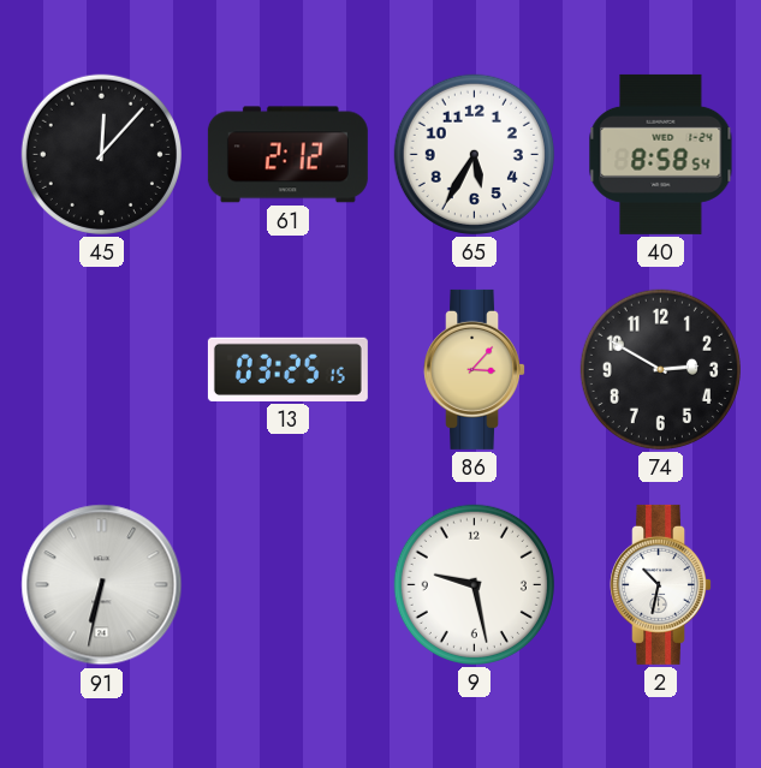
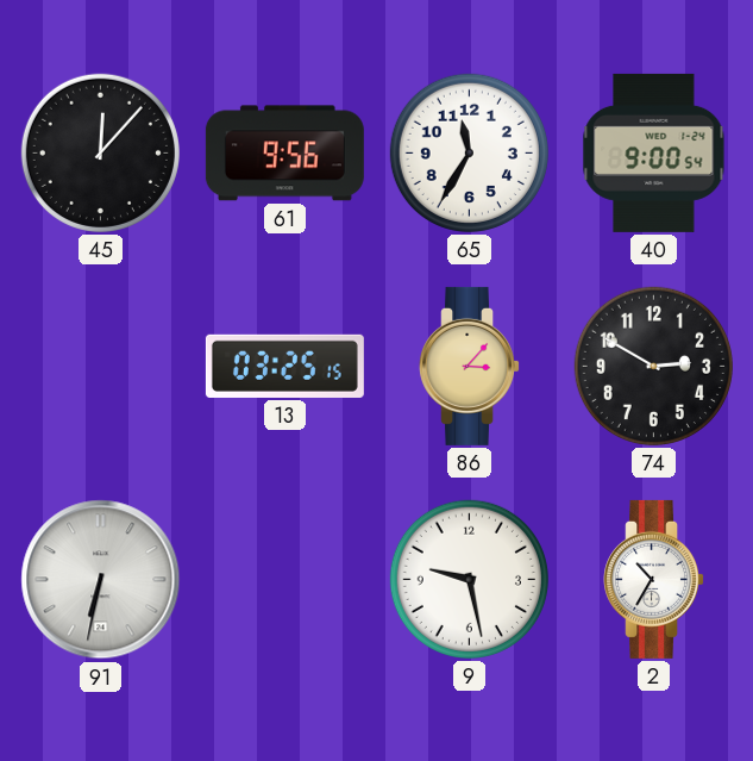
61: 2:12 -> 9:56 (284, 154)
65: 5:35 -> 11:35 (469, 152)
40: 8:58 -> 9:00 (654, 152)
2: 10:32 -> 10:35 (654, 579)
